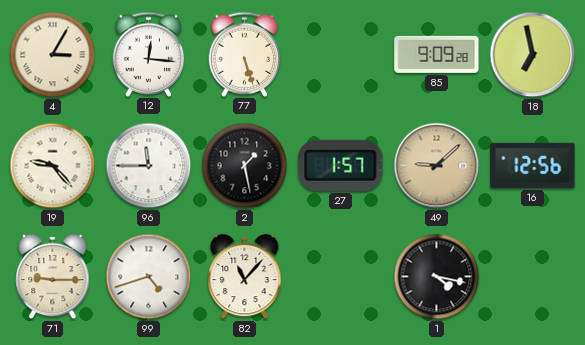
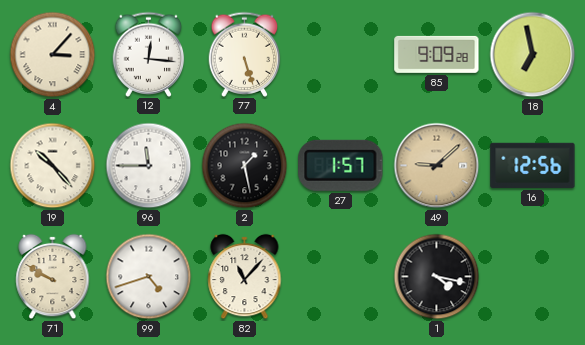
4: 3:05 -> 3:07 (53, 55)
19: 9:23 -> 10:23 (53, 166)
71: 9:15 -> 9:50 (53, 277)
